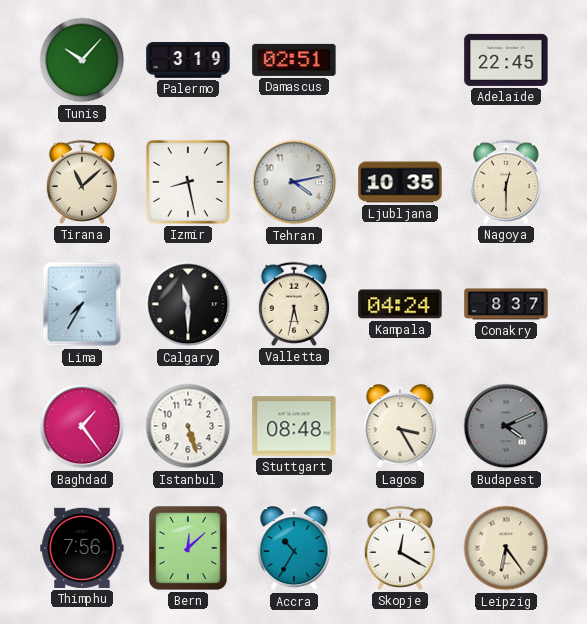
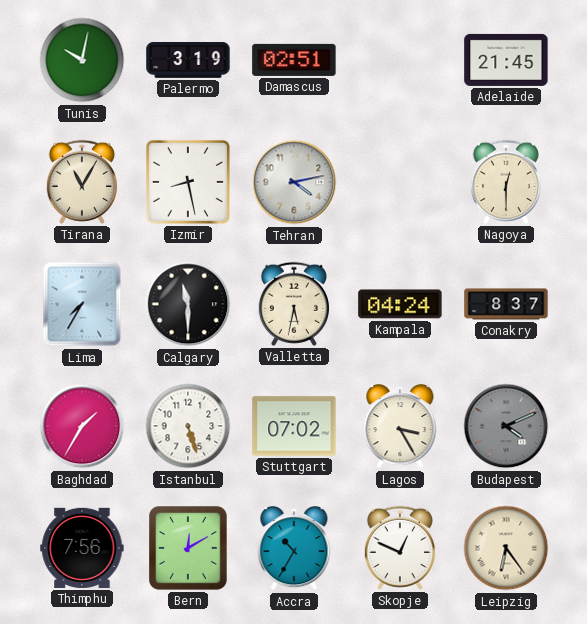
Tunis: 10:07 -> 10:02 (82, 60)
Adelaide: 22:45 -> 21:45 (506, 60)
Tirana: 11:08 -> 11:05 (81, 182)
Ljubljana: 10:35 -> none (400, 182)
Baghdad: 1:24 -> 1:35 (82, 426)
Stuttgart: 08:48 -> 07:02 (294, 426)
Bern: 12:08 -> 12:10 (189, 549)
Skopje: 12:20 -> 12:49 (399, 548)
